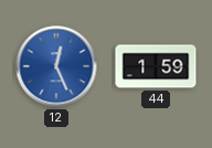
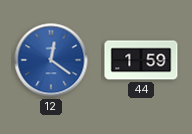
12: 12:26 -> 12:21 (51, 60)
